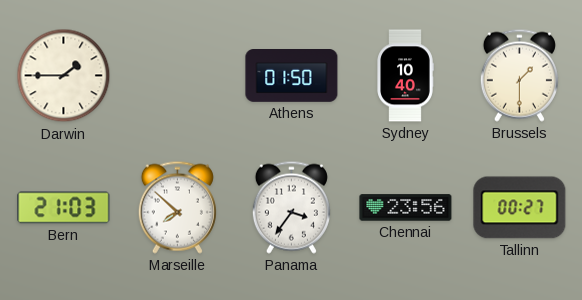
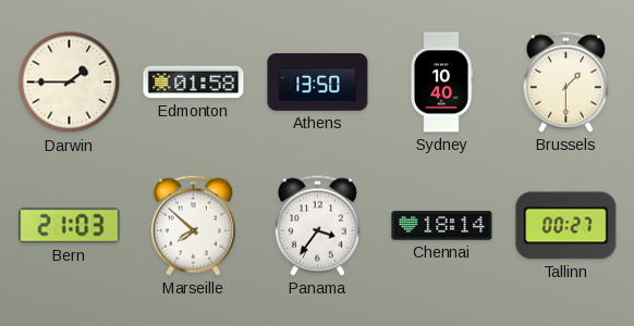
Edmonton: none -> 01:58 (194, 83)
Athens: 01:50 -> 13:50 (318, 83)
Chennai: 23:56 -> 18:14 (442, 226)
